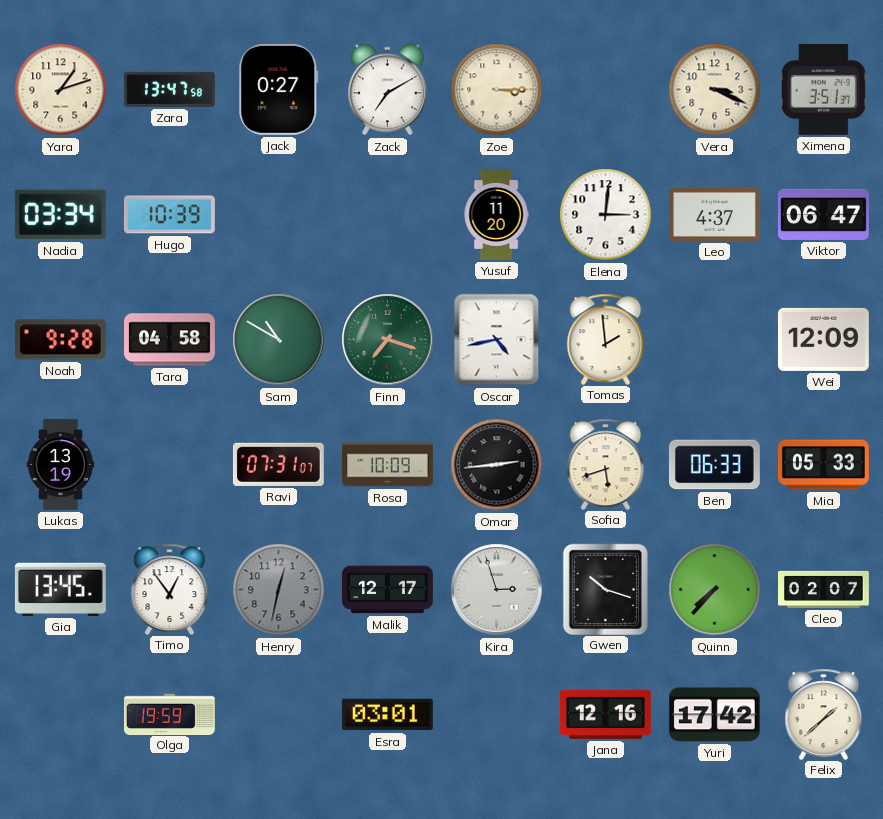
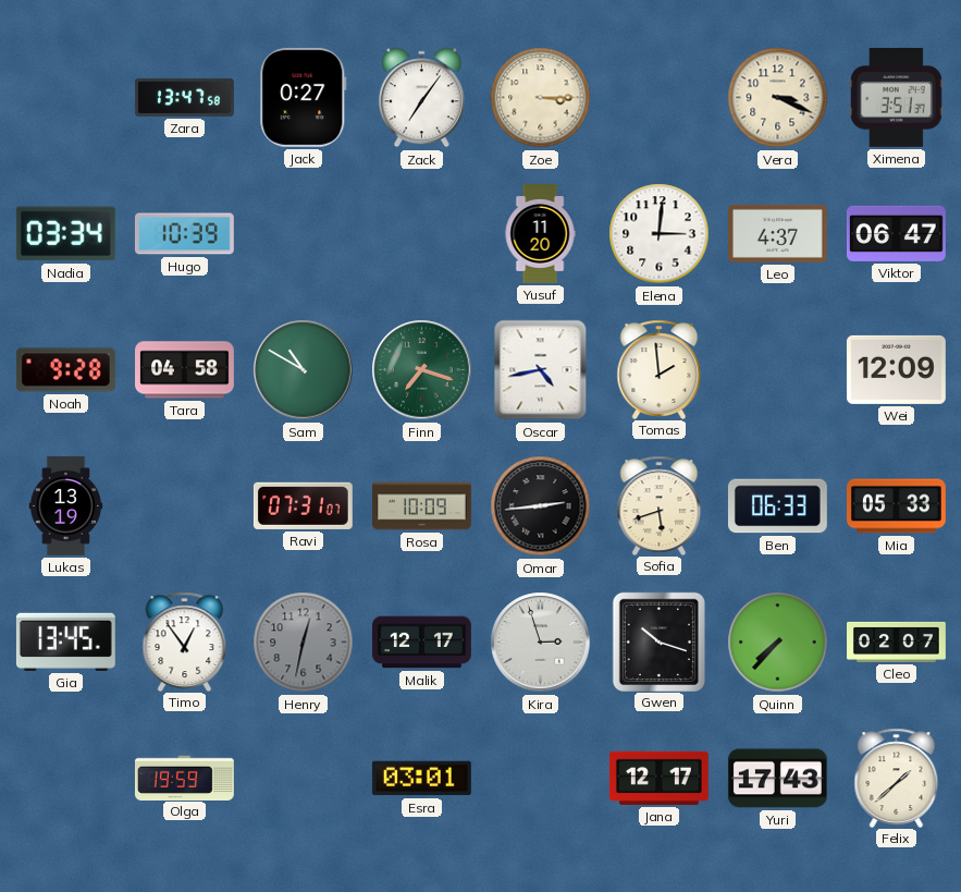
Yara: 1:12 -> none (61, 90)
Zack: 7:10 -> 7:06 (421, 98)
Jana: 12:16 -> 12:17 (658, 778)
Yuri: 17:42 -> 17:43 (777, 779)
